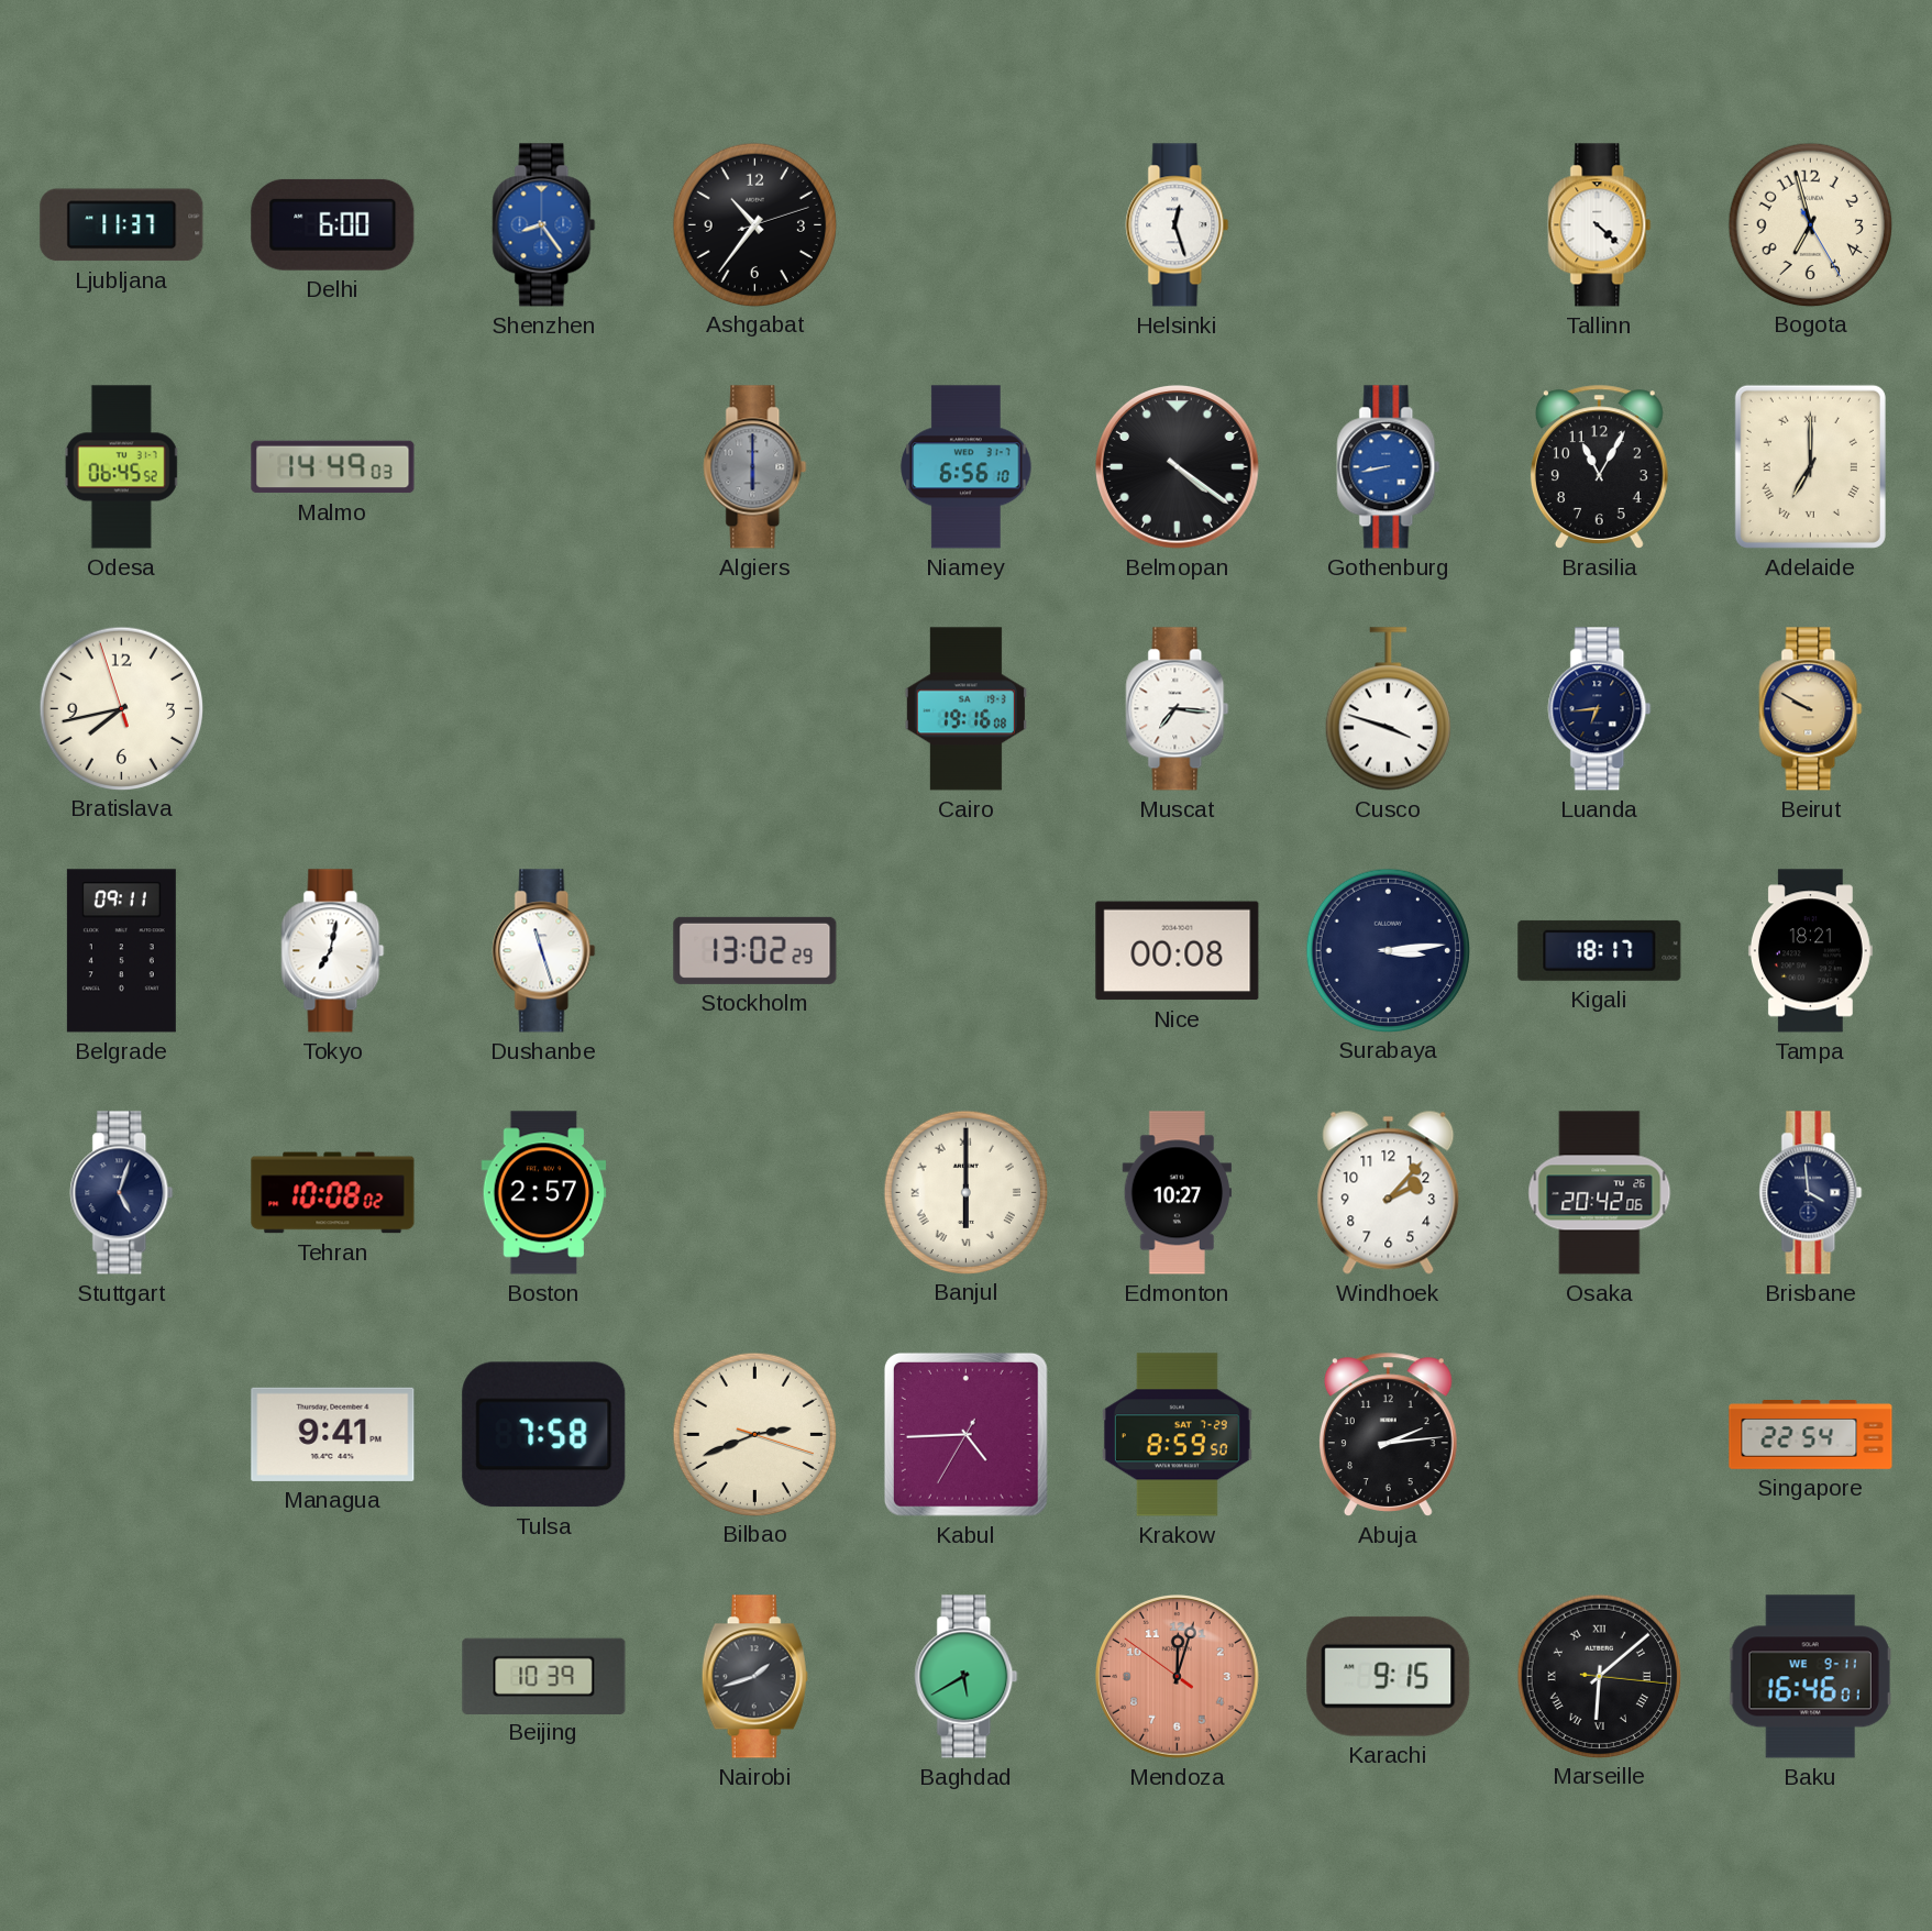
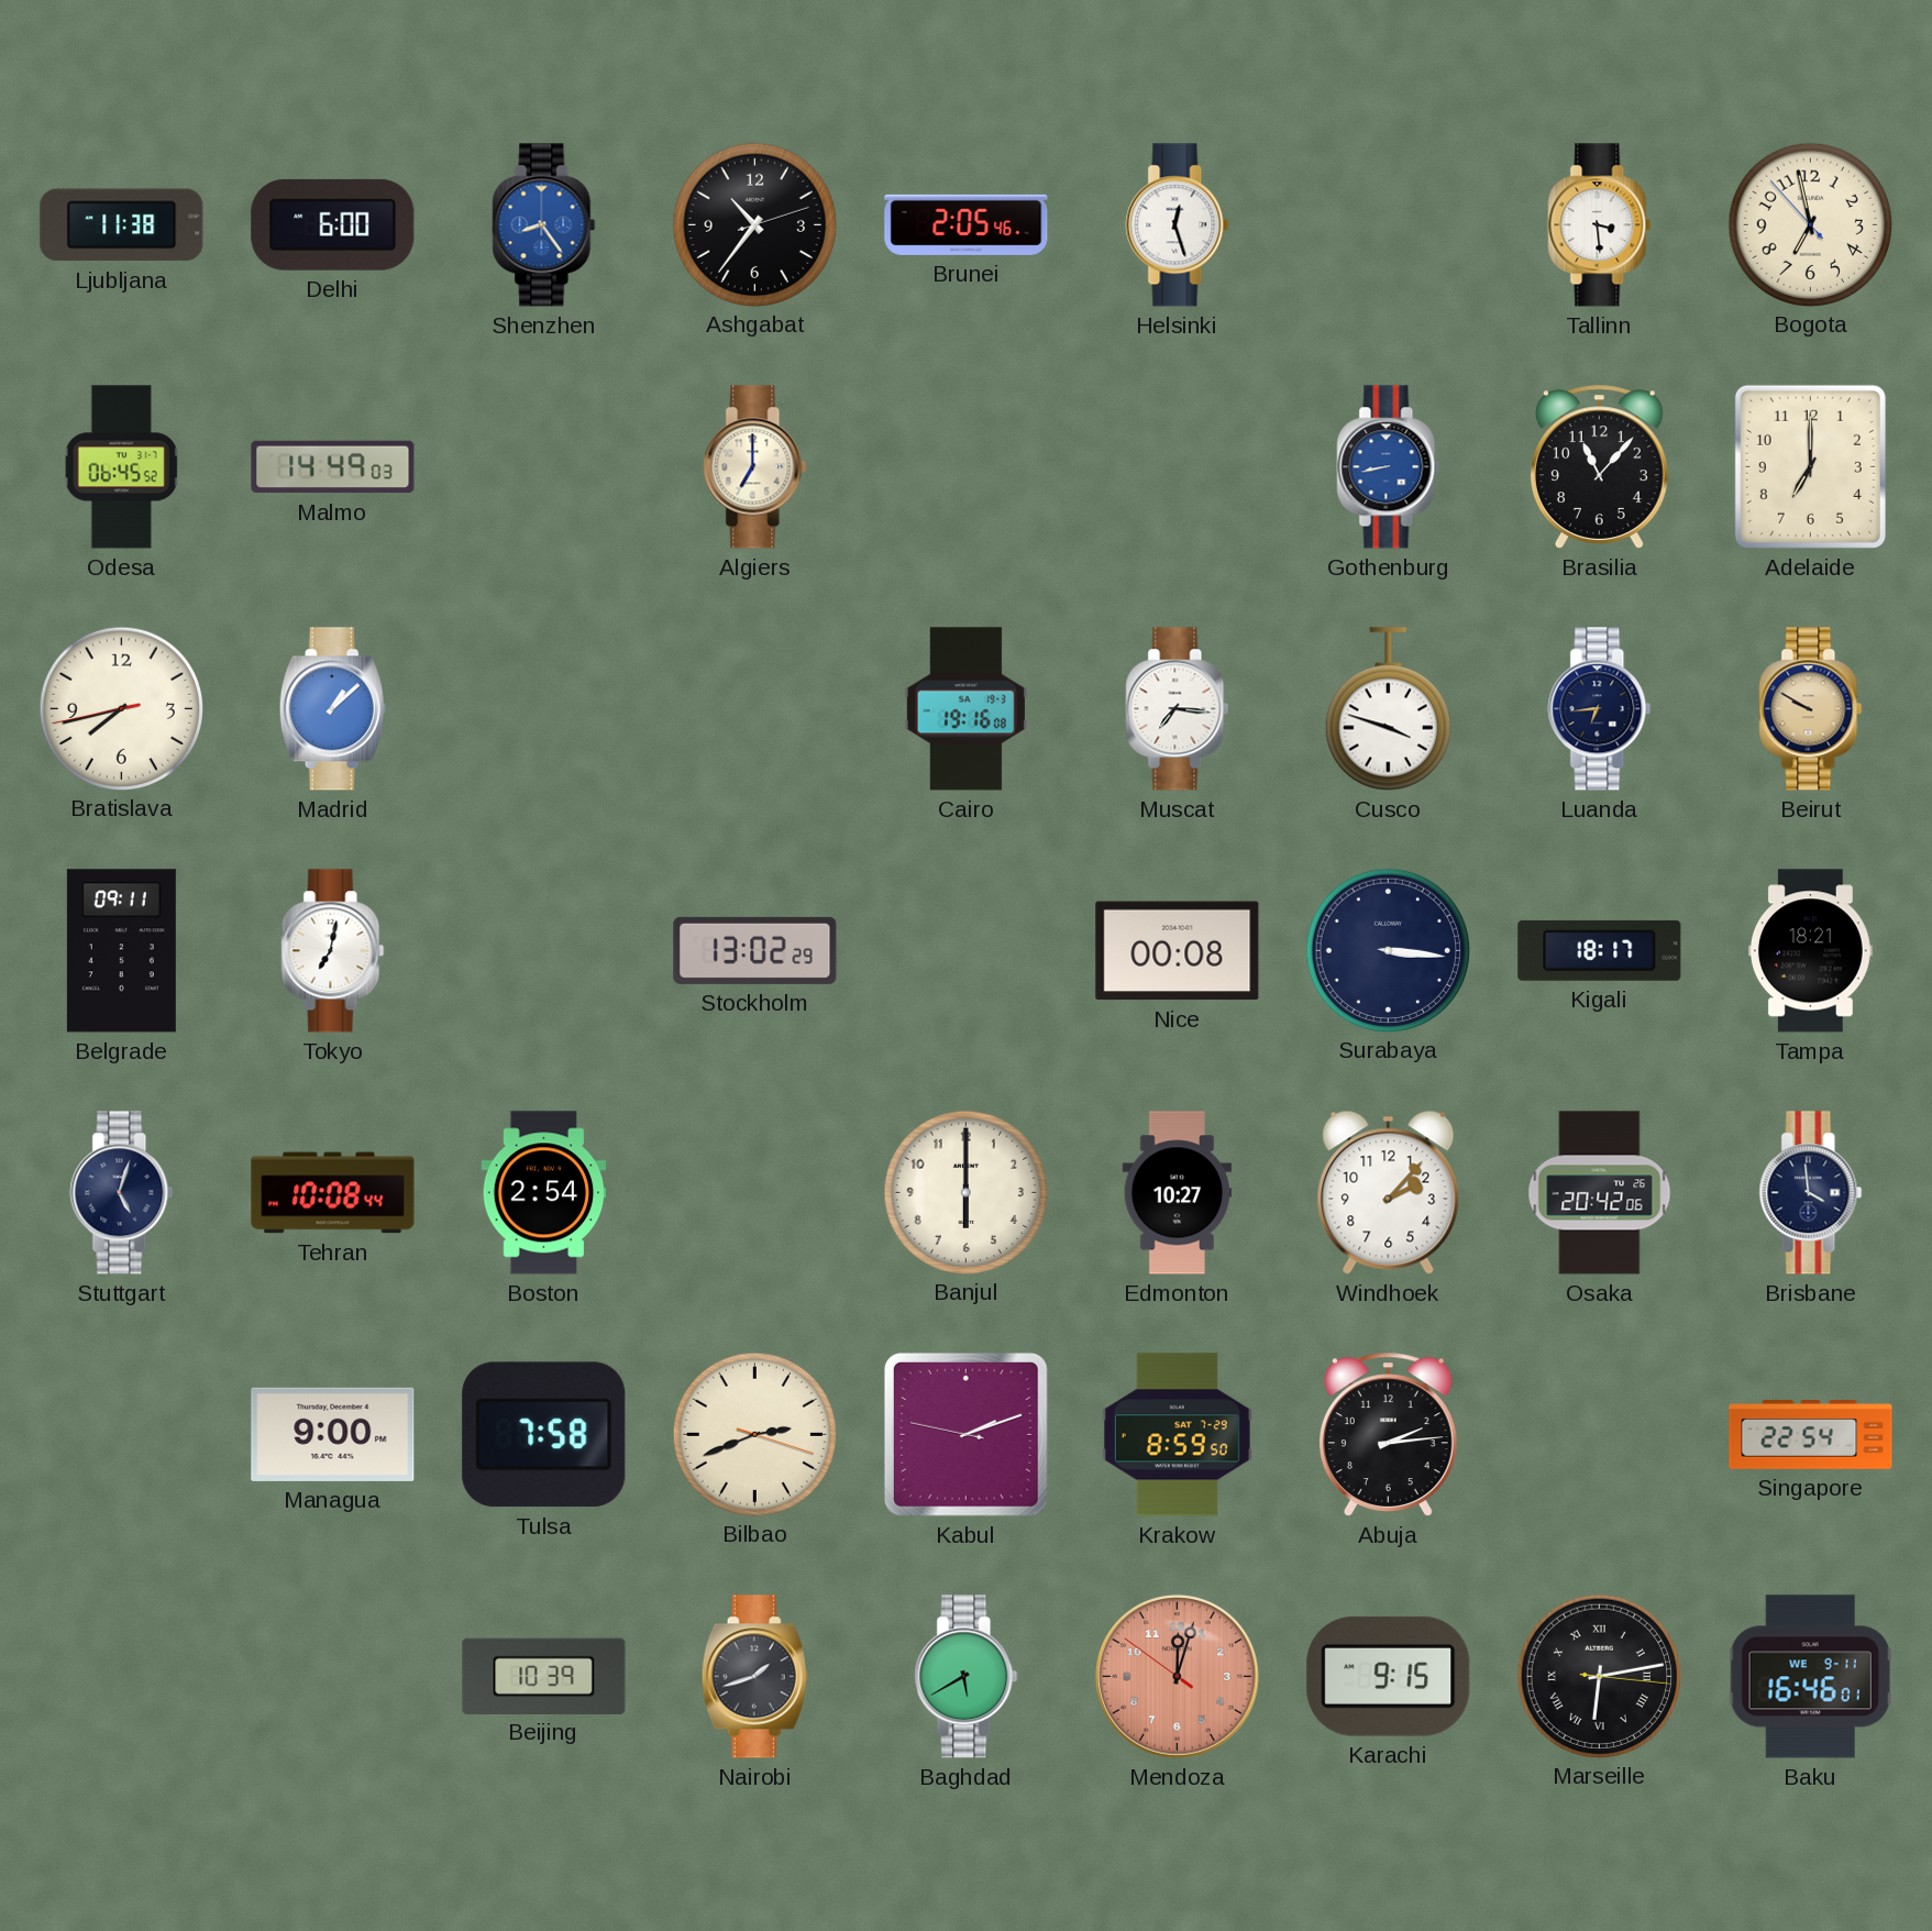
Ljubljana: 11:37 -> 11:38 (122, 225)
Brunei: none -> 2:05 (967, 224)
Tallinn: 4:22 -> 3:29 (1600, 225)
Bogota: 6:57:25 -> 6:57:53 (1810, 224)
Algiers: 6:00 -> 7:00 (755, 467)
Algiers dial: grey -> cream (755, 467)
Niamey: 6:56 -> none (967, 467)
Belmopan: 4:21 -> none (1178, 467)
Brasilia: 11:05 -> 11:07 (1599, 466)
Adelaide numerals: Roman -> Arabic (1810, 466)
Bratislava: 7:42:57 -> 7:42:43 (121, 708)
Madrid: none -> 1:08 (332, 709)
Dushanbe: 11:27 -> none (544, 951)
Surabaya: 3:14 -> 3:16 (1388, 950)
Tehran: 10:08:02 -> 10:08:44 (333, 1193)
Boston: 2:57 -> 2:54 (544, 1193)
Banjul numerals: Roman -> Arabic (965, 1192)
Managua: 9:41 -> 9:00 (333, 1434)
Kabul: 4:44 -> 2:11 (965, 1434)
Marseille: 6:08 -> 6:13 (1599, 1676)
